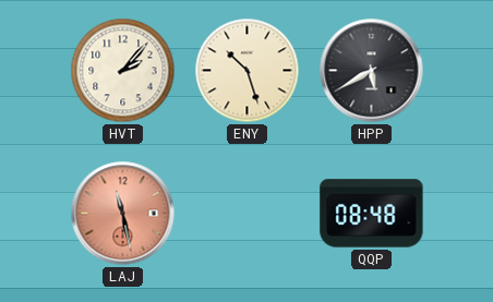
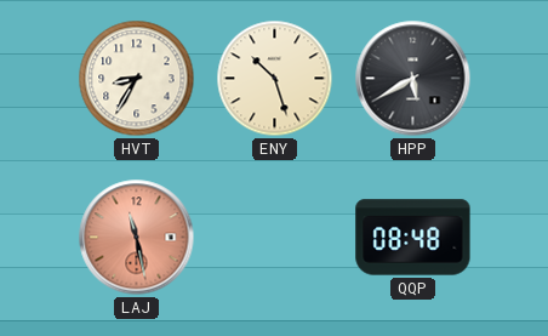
HVT: 2:07 -> 8:35 (137, 79)
